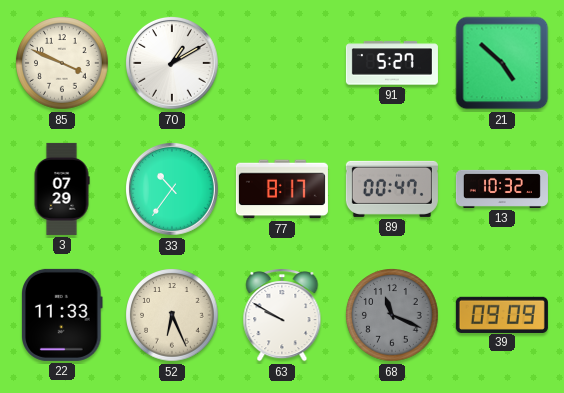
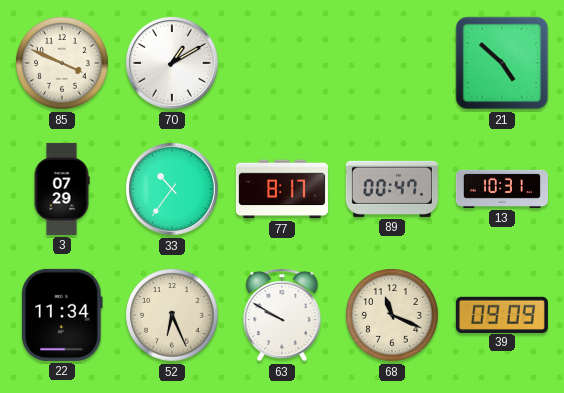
91: 5:27 -> none (392, 63)
13: 10:32 -> 10:31 (502, 189)
22: 11:33 -> 11:34 (62, 315)
68 dial: grey -> cream (392, 315)
